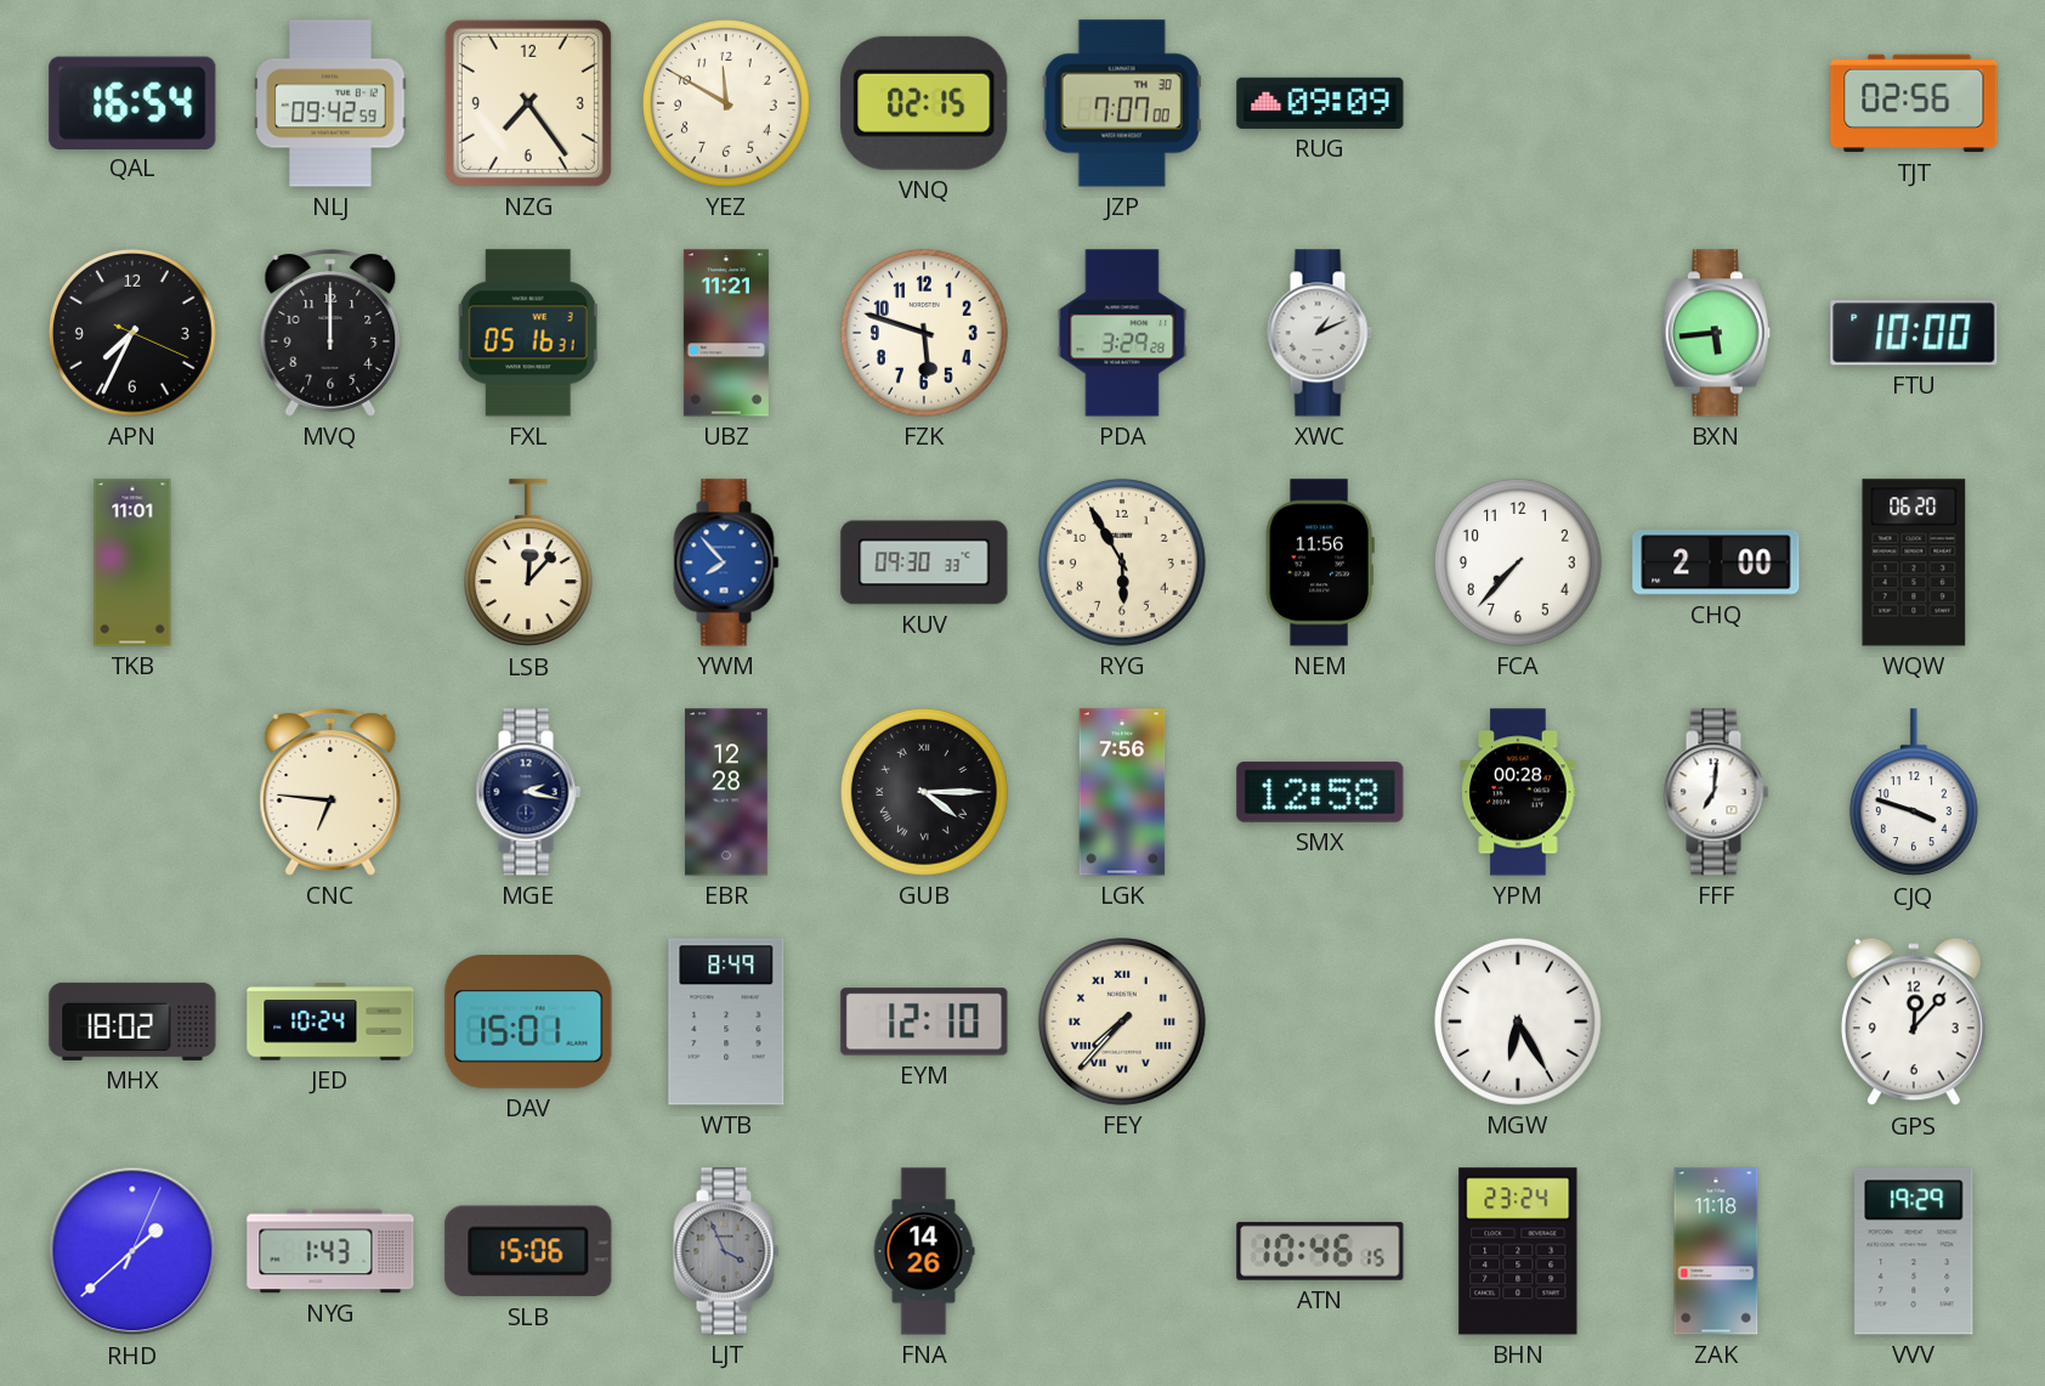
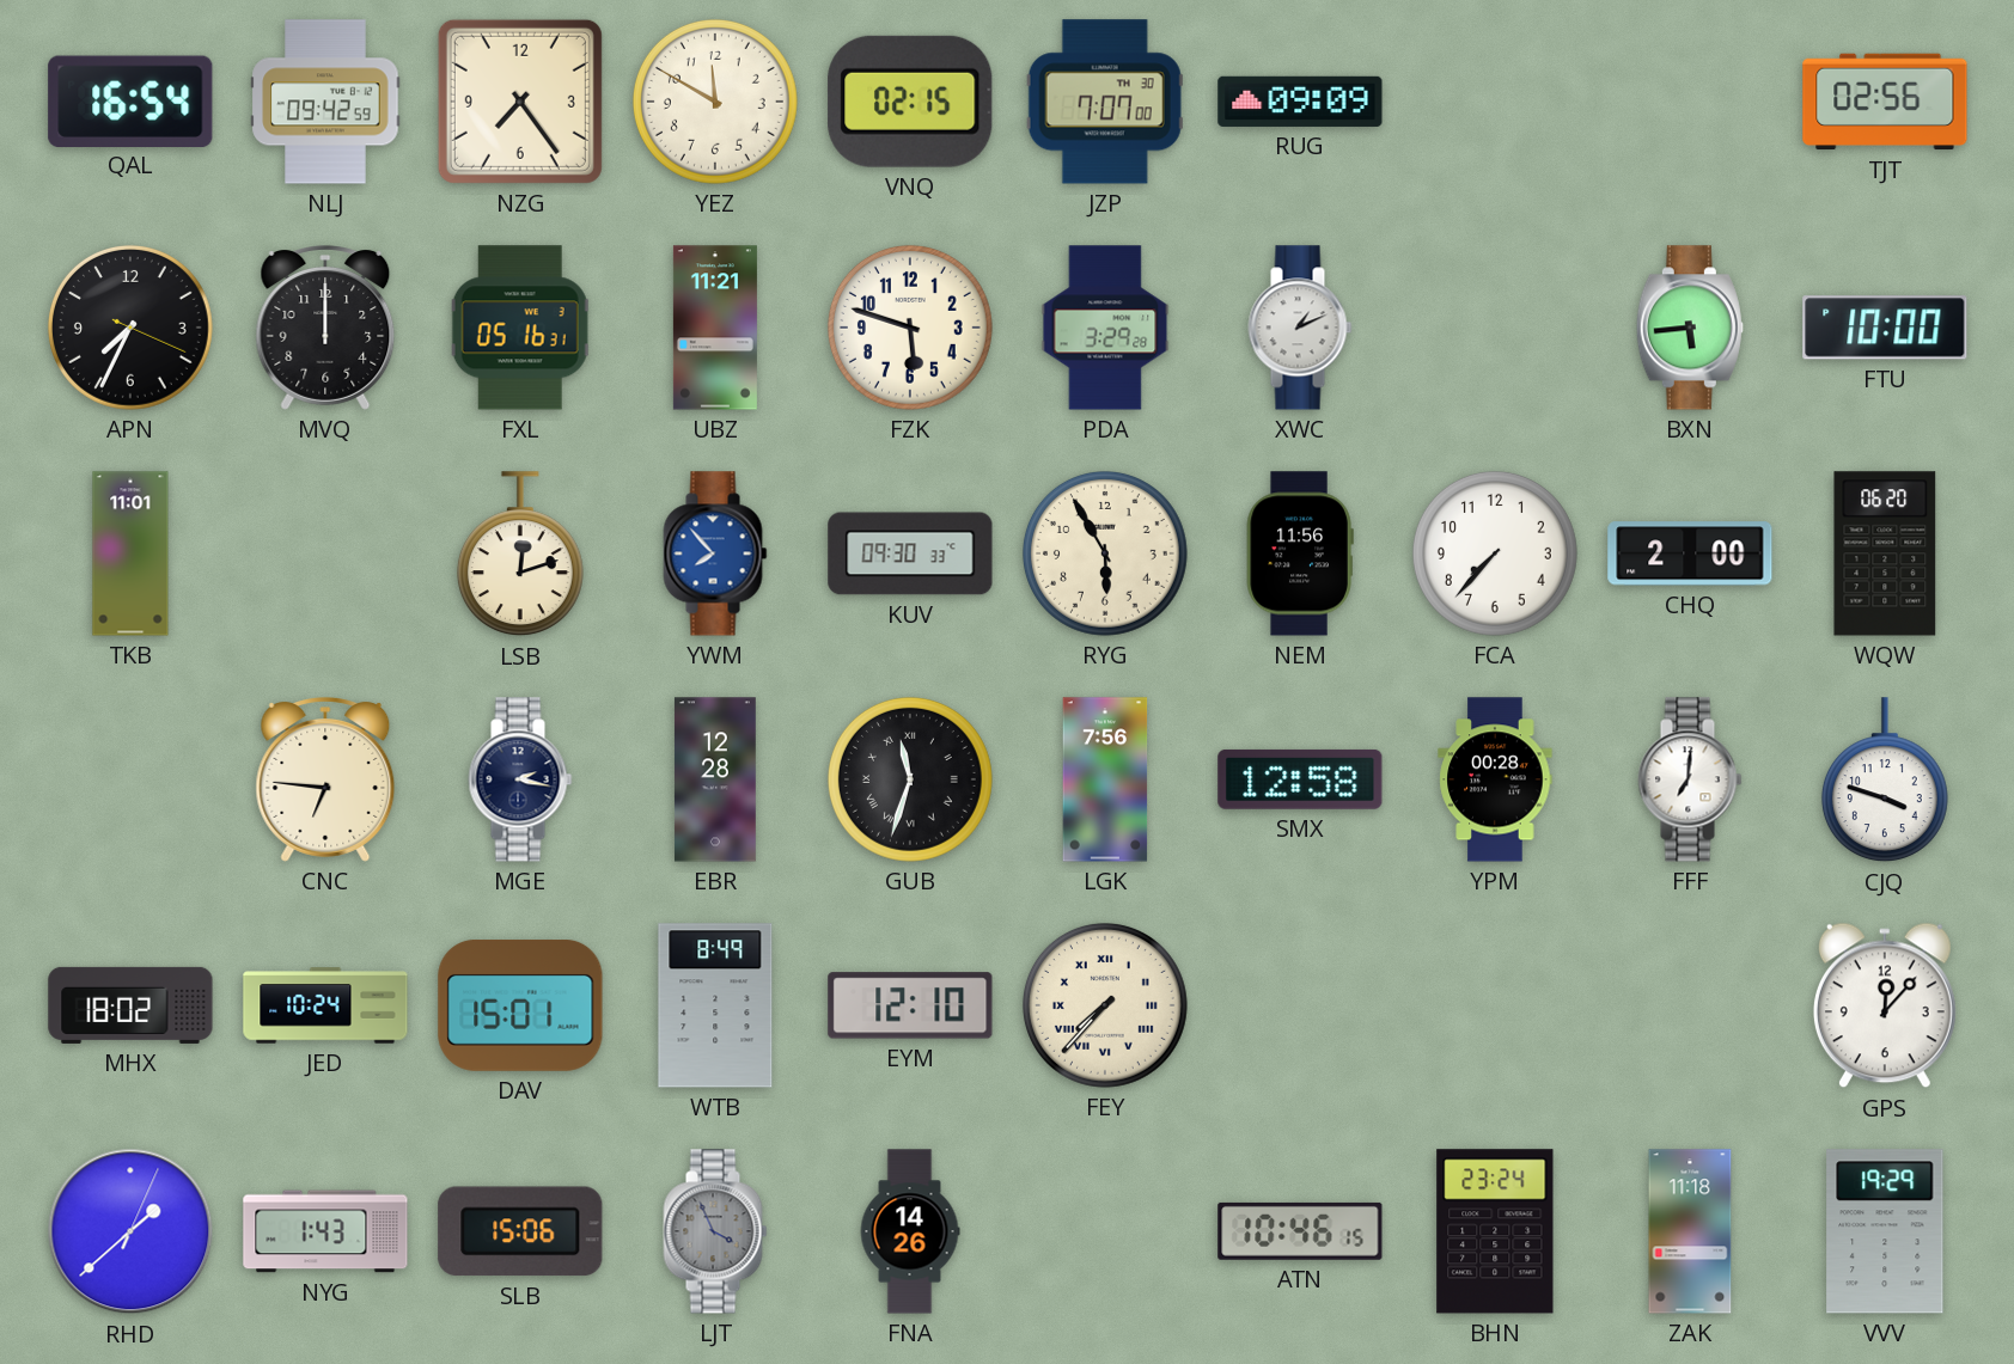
LSB: 12:07 -> 12:12 (520, 555)
GUB: 4:15 -> 11:33 (910, 779)
MGW: 6:25 -> none (1518, 1022)
